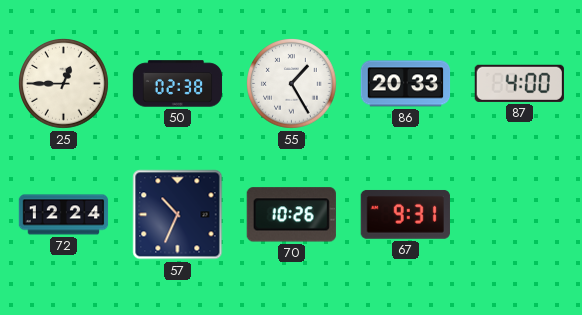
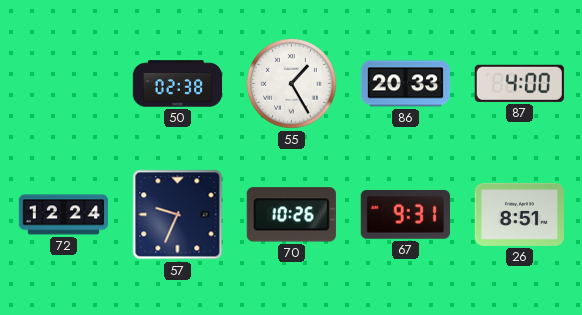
25: 12:45 -> none (64, 84)
57: 10:34 -> 9:34 (178, 215)
26: none -> 8:51 (520, 214)
